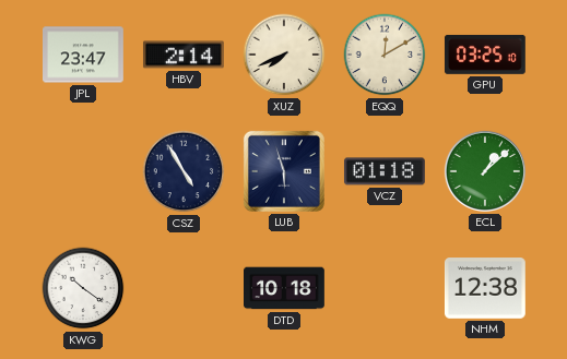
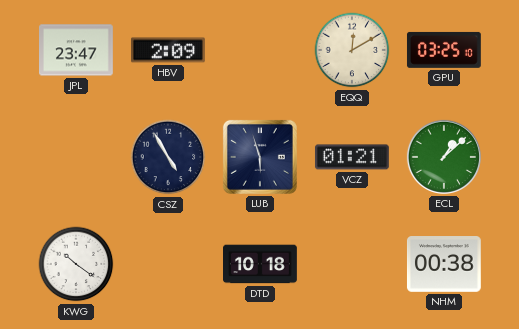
HBV: 2:14 -> 2:09 (168, 50)
XUZ: 7:41 -> none (284, 55)
VCZ: 01:18 -> 01:21 (352, 157)
NHM: 12:38 -> 00:38 (444, 265)
